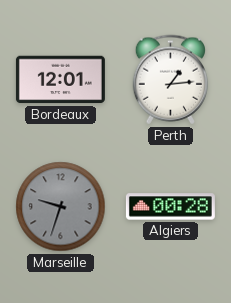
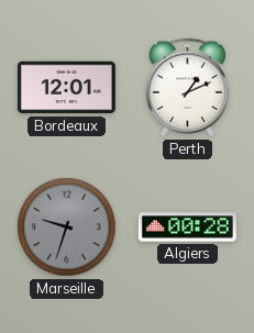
Perth: 1:14 -> 1:11 (187, 88)
